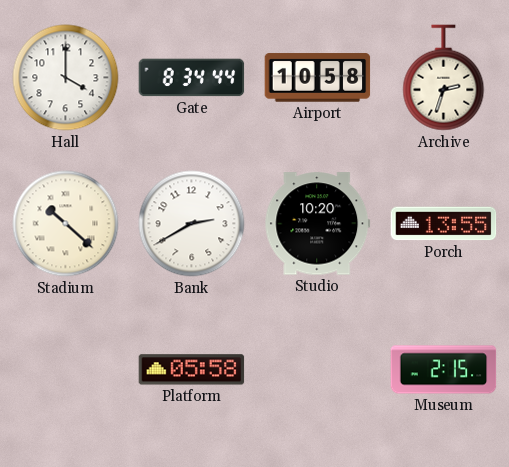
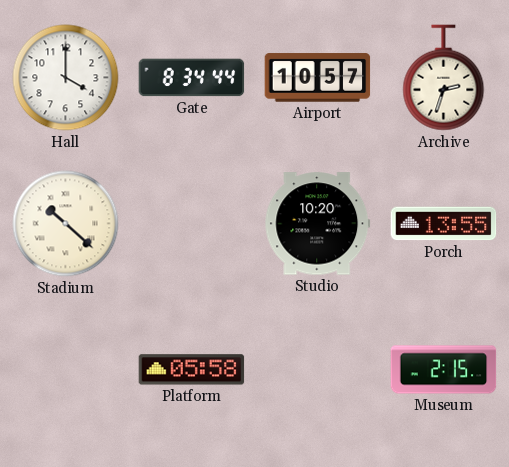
Airport: 10:58 -> 10:57 (318, 78)
Bank: 2:40 -> none (192, 224)
